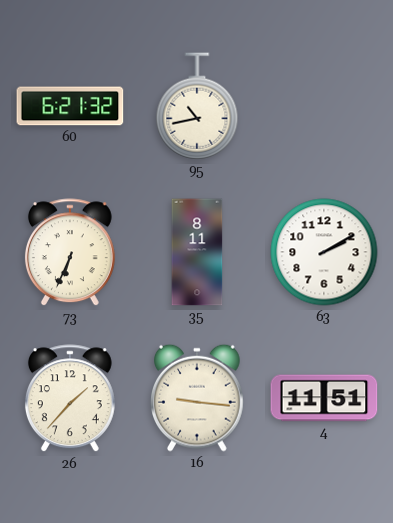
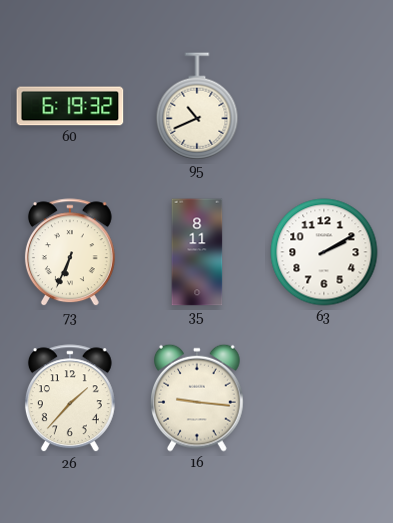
60: 6:21 -> 6:19 (70, 106)
95: 10:43 -> 10:41 (197, 106)
4: 11:51 -> none (324, 398)
